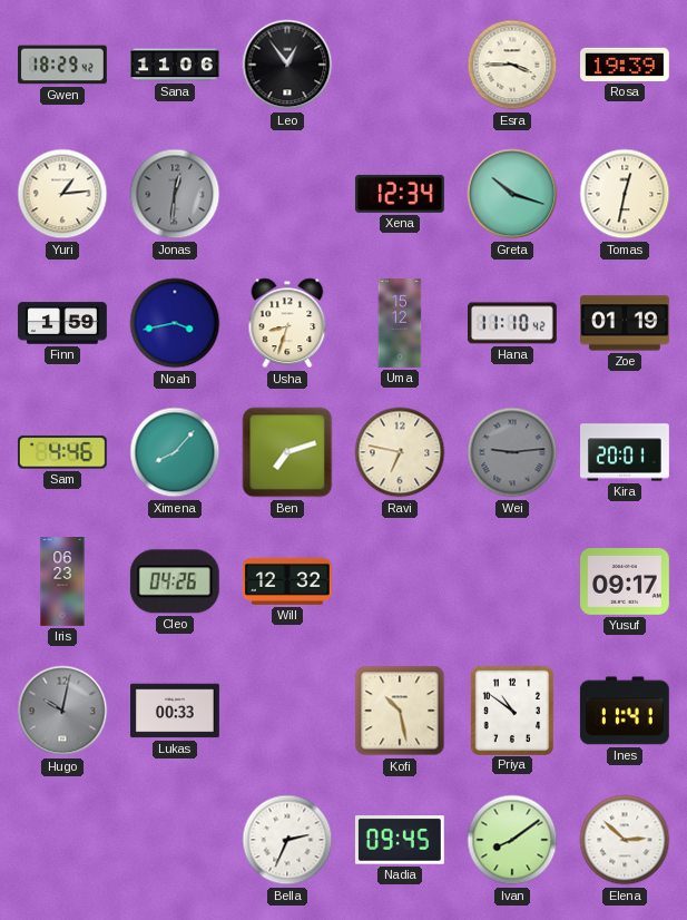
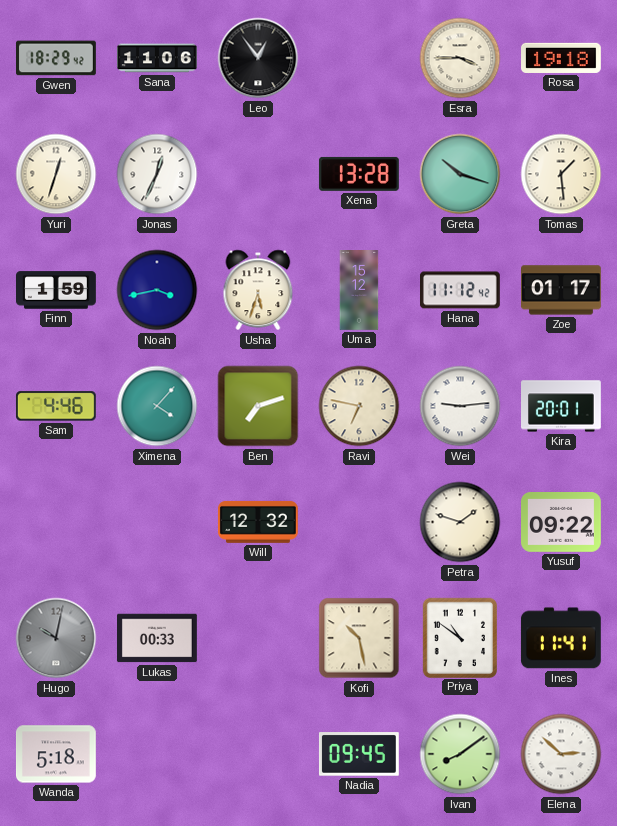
Rosa: 19:39 -> 19:18 (562, 58)
Yuri: 1:14 -> 12:33 (56, 174)
Jonas: 12:31 -> 12:34 (157, 174)
Jonas dial: grey -> white (157, 174)
Xena: 12:34 -> 13:28 (359, 174)
Tomas: 12:32 -> 1:29 (561, 174)
Usha: 8:33 -> 5:33 (258, 290)
Hana: 11:10 -> 11:12 (461, 290)
Zoe: 01:19 -> 01:17 (562, 290)
Ximena: 8:07 -> 4:07 (157, 406)
Wei dial: grey -> white (460, 406)
Iris: 06:23 -> none (62, 583)
Cleo: 04:26 -> none (175, 581)
Petra: none -> 1:48 (460, 522)
Yusuf: 09:17 -> 09:22 (562, 523)
Wanda: none -> 5:18 (56, 754)
Bella: 2:34 -> none (287, 840)
